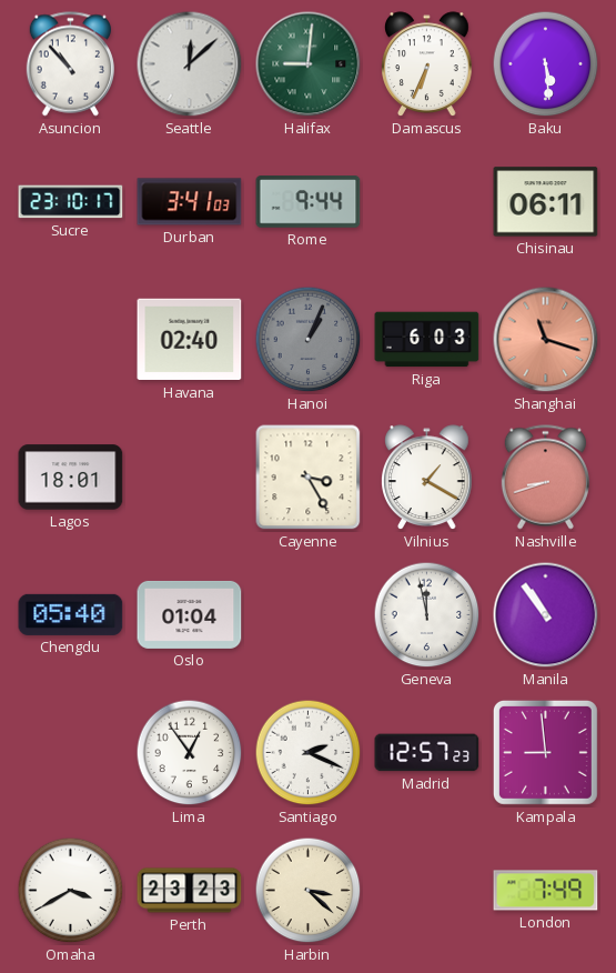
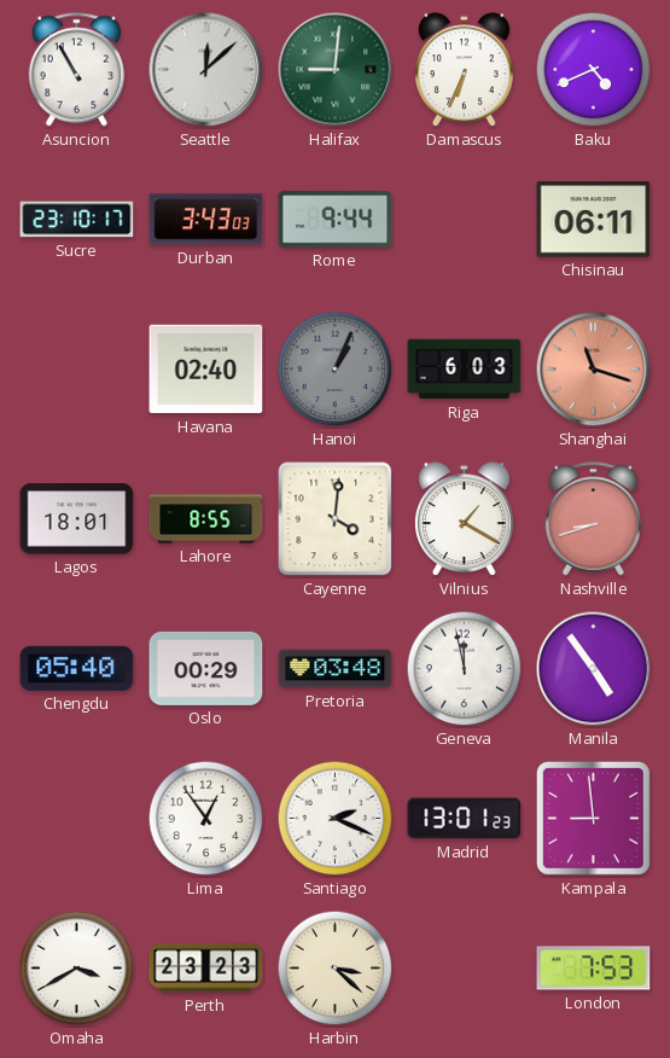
Asuncion: 10:53 -> 10:55 (76, 70)
Baku: 5:29 -> 4:41 (594, 70)
Durban: 3:41 -> 3:43 (206, 220)
Lahore: none -> 8:55 (206, 519)
Cayenne: 3:25 -> 4:01 (336, 519)
Oslo: 01:04 -> 00:29 (206, 668)
Pretoria: none -> 03:48 (336, 669)
Manila: 10:54 -> 4:54 (594, 669)
Madrid: 12:57 -> 13:01 (465, 819)
London: 7:49 -> 7:53 (594, 969)
